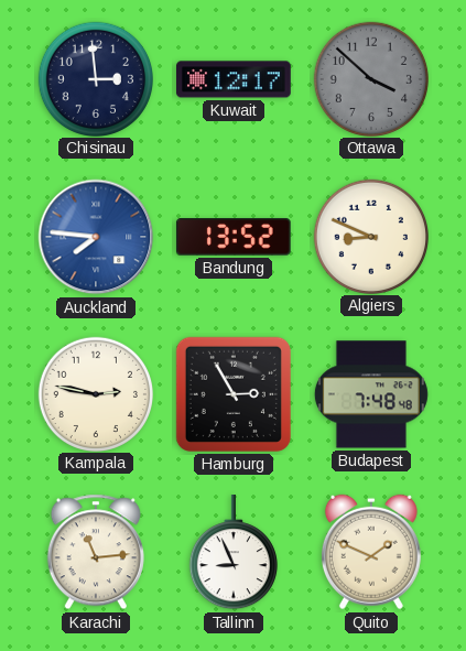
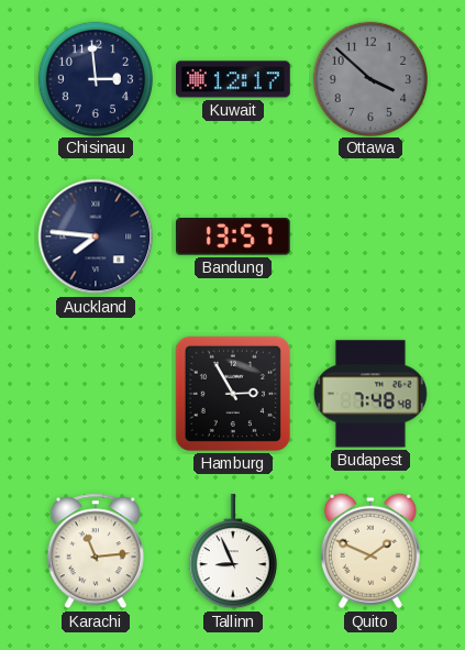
Auckland dial: blue -> navy (96, 236)
Bandung: 13:52 -> 13:57 (233, 236)
Algiers: 8:49 -> none (370, 236)
Kampala: 2:47 -> none (95, 393)
